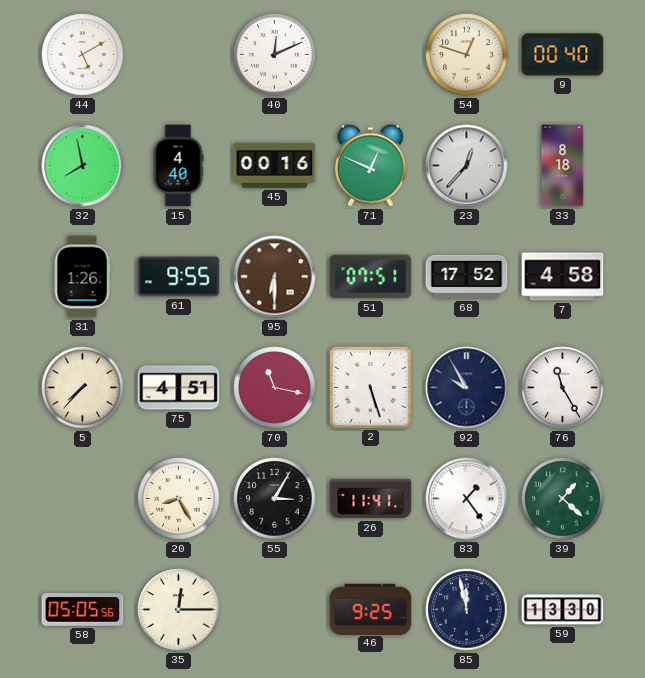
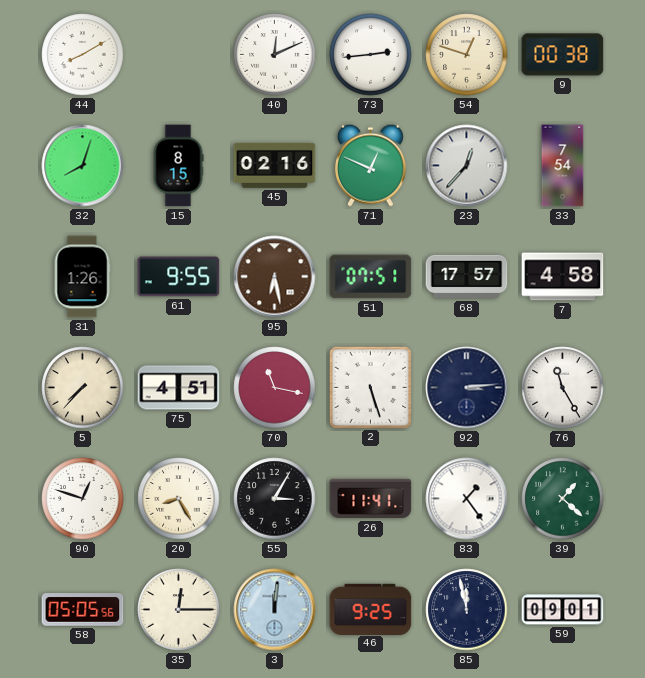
44: 5:10 -> 8:10 (83, 55)
73: none -> 2:44 (371, 55)
9: 00:40 -> 00:38 (563, 55)
32: 7:58 -> 8:03 (83, 166)
15: 4:40 -> 8:15 (178, 166)
45: 00:16 -> 02:16 (275, 165)
33: 8:18 -> 7:54 (563, 166)
95: 6:30 -> 6:28 (275, 277)
68: 17:52 -> 17:57 (467, 277)
92: 9:55 -> 3:14 (467, 388)
90: none -> 12:48 (83, 499)
3: none -> 12:01 (275, 610)
59: 13:30 -> 09:01 (563, 610)
